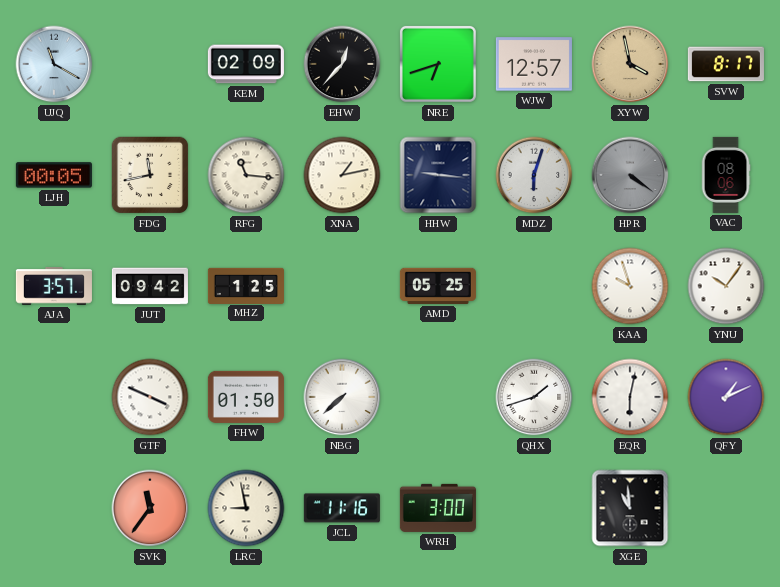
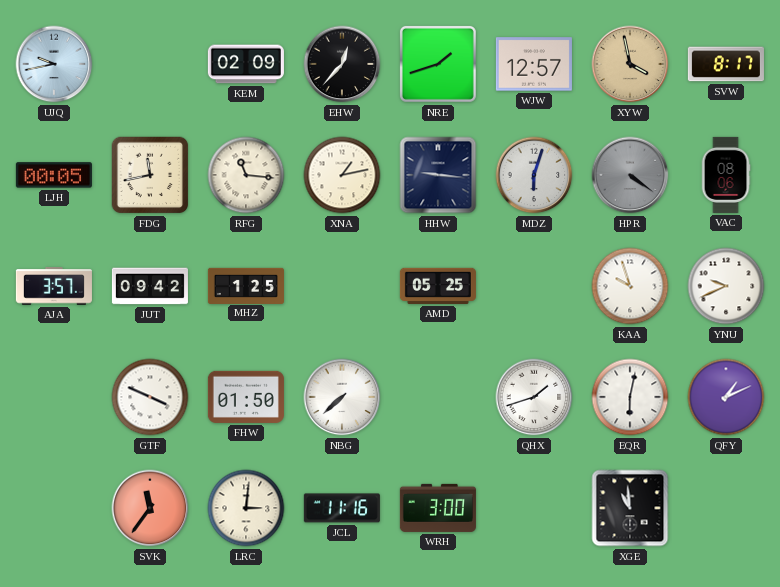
UJQ: 11:20 -> 9:43 (54, 64)
NRE: 6:42 -> 1:42 (438, 64)
YNU: 10:06 -> 9:41 (726, 286)
LRC: 8:58 -> 3:01 (246, 508)
